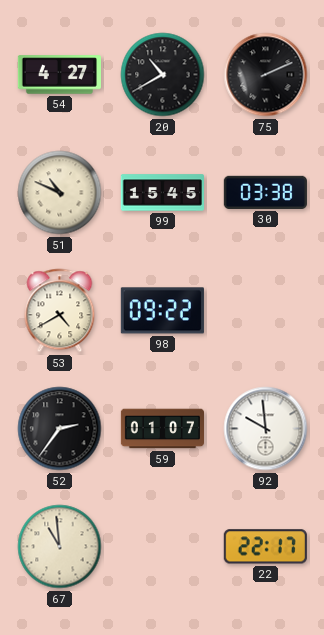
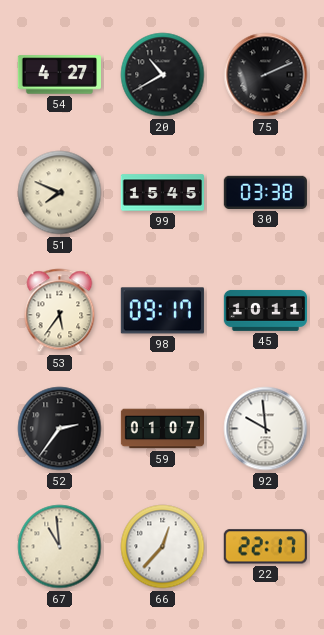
51: 10:49 -> 7:49 (60, 193)
53: 4:40 -> 5:36 (60, 311)
98: 09:22 -> 09:17 (162, 311)
45: none -> 10:11 (265, 310)
66: none -> 12:37 (163, 547)
